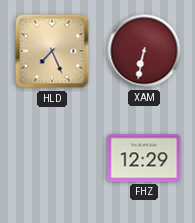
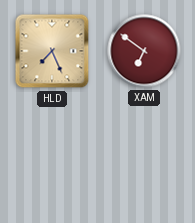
XAM: 6:32 -> 6:51 (144, 51)
FHZ: 12:29 -> none (144, 158)
